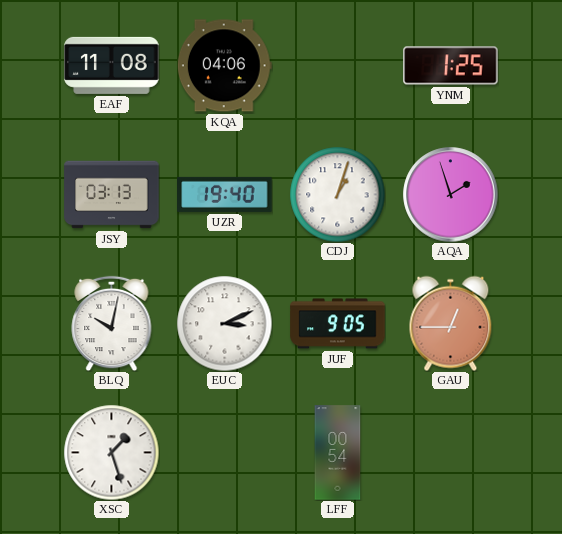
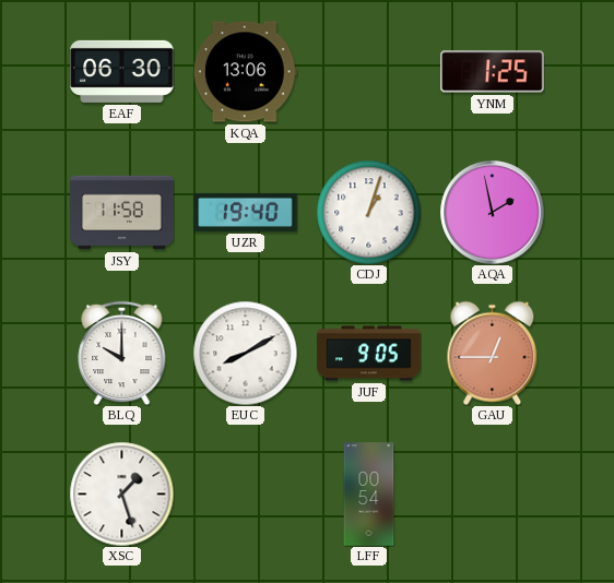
EAF: 11:08 -> 06:30 (122, 71)
KQA: 04:06 -> 13:06 (245, 72)
JSY: 03:13 -> 11:58 (122, 213)
AQA: 1:57 -> 1:58 (493, 213)
BLQ: 10:02 -> 10:00 (122, 353)
EUC: 3:11 -> 8:10 (245, 353)
